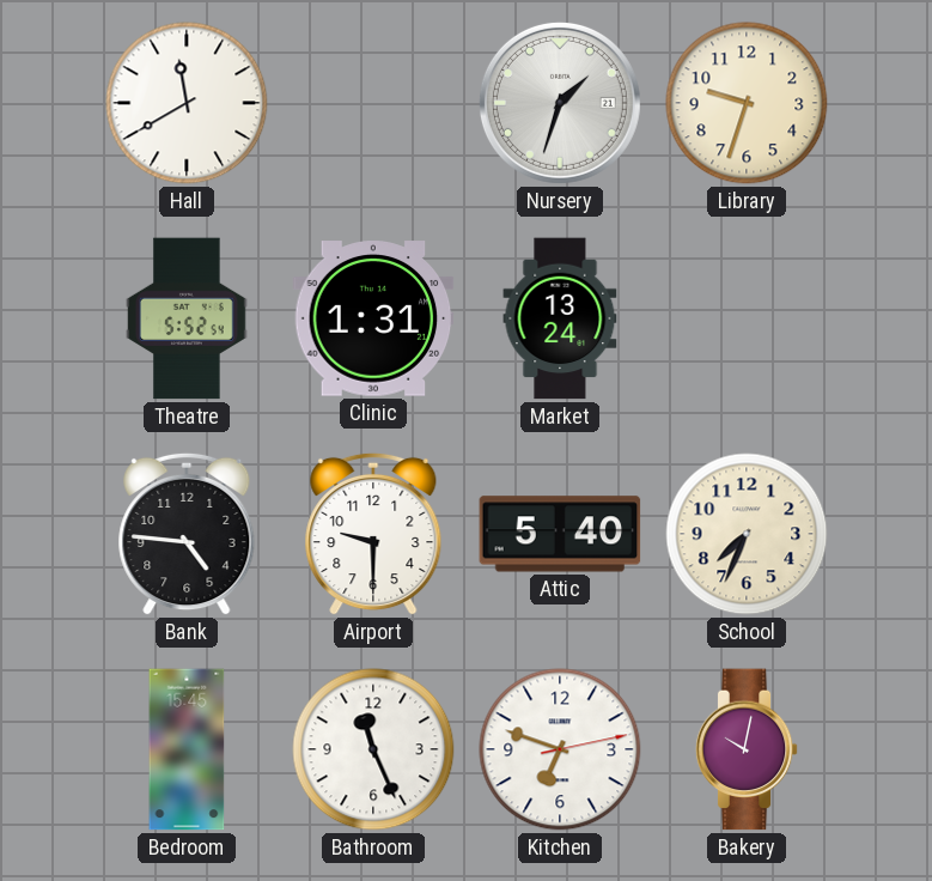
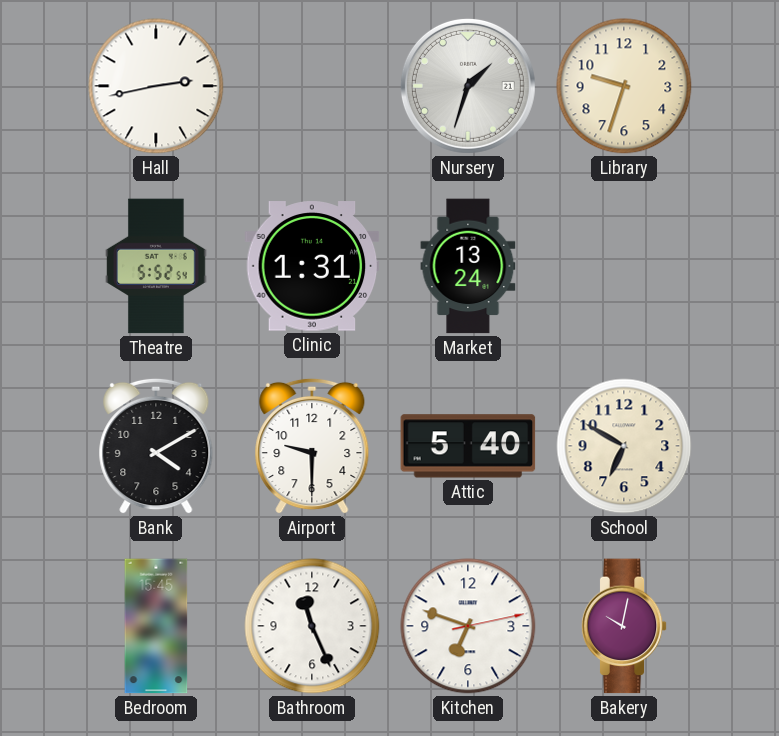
Hall: 11:40 -> 2:43 (156, 86)
Bank: 4:46 -> 4:10 (156, 446)
School: 7:34 -> 6:50 (624, 446)
